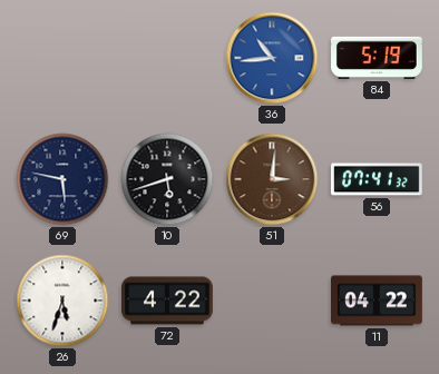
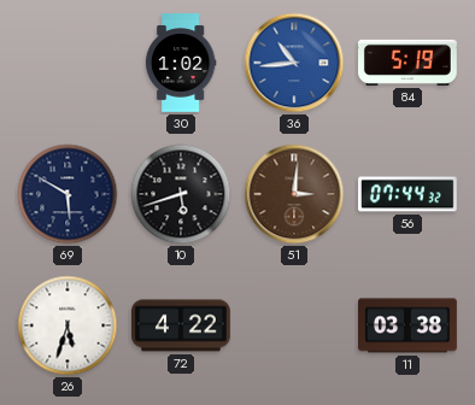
30: none -> 1:02 (181, 63)
69: 5:47 -> 5:50 (68, 194)
56: 07:41 -> 07:44 (409, 194)
11: 04:22 -> 03:38 (409, 325)
